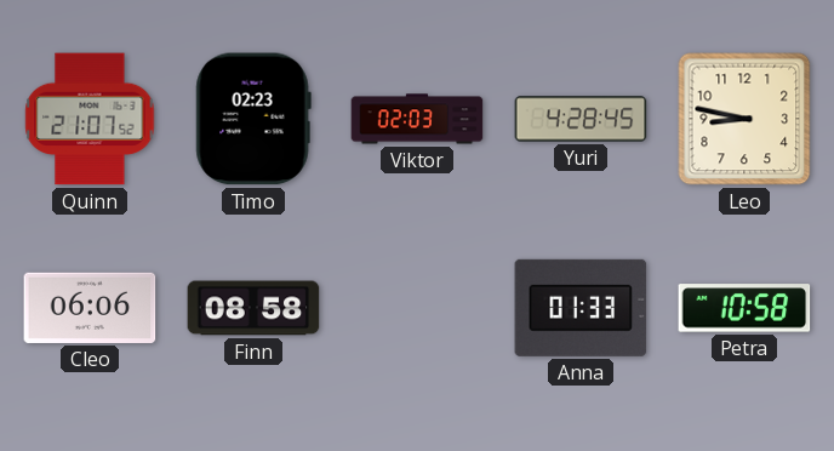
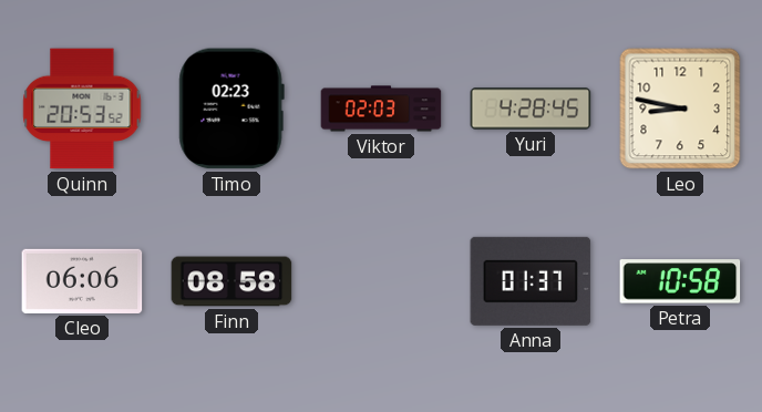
Quinn: 21:07 -> 20:53 (82, 109)
Anna: 01:33 -> 01:37 (531, 281)
